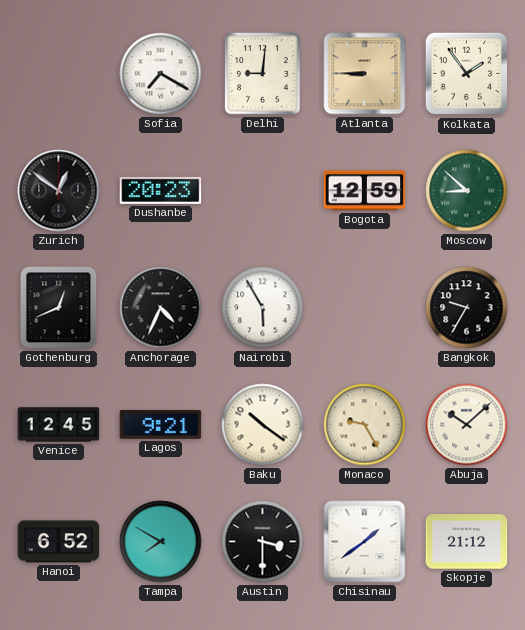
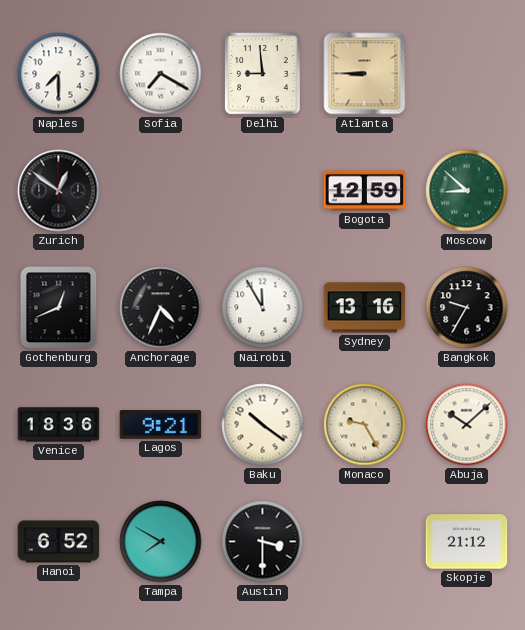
Naples: none -> 7:30 (59, 74)
Delhi: 9:01 -> 8:59 (263, 74)
Kolkata: 1:54 -> none (467, 74)
Dushanbe: 20:23 -> none (161, 190)
Nairobi: 5:55 -> 11:55 (263, 308)
Sydney: none -> 13:16 (365, 308)
Venice: 12:45 -> 18:36 (59, 425)
Chisinau: 1:39 -> none (365, 542)
